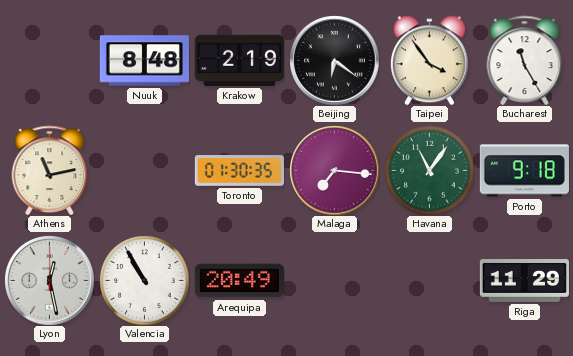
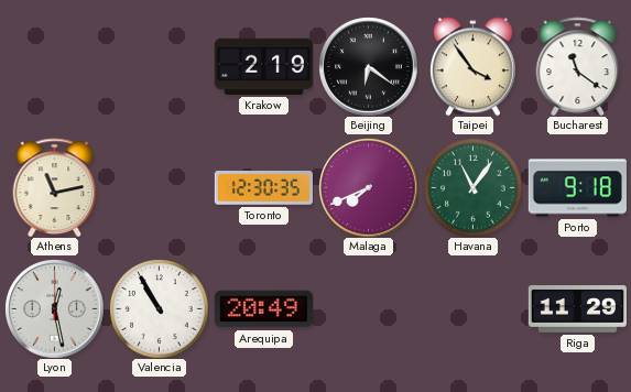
Nuuk: 8:48 -> none (144, 61)
Bucharest: 11:25 -> 11:21 (578, 66)
Toronto: 01:30 -> 12:30 (263, 188)
Malaga: 7:16 -> 7:41 (368, 187)
